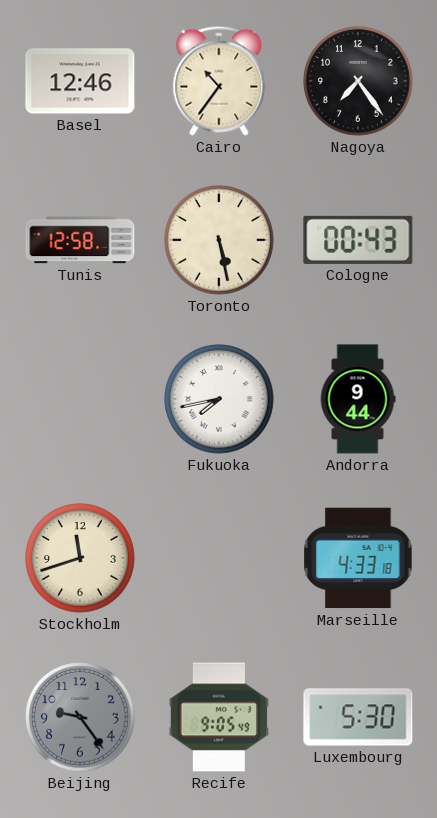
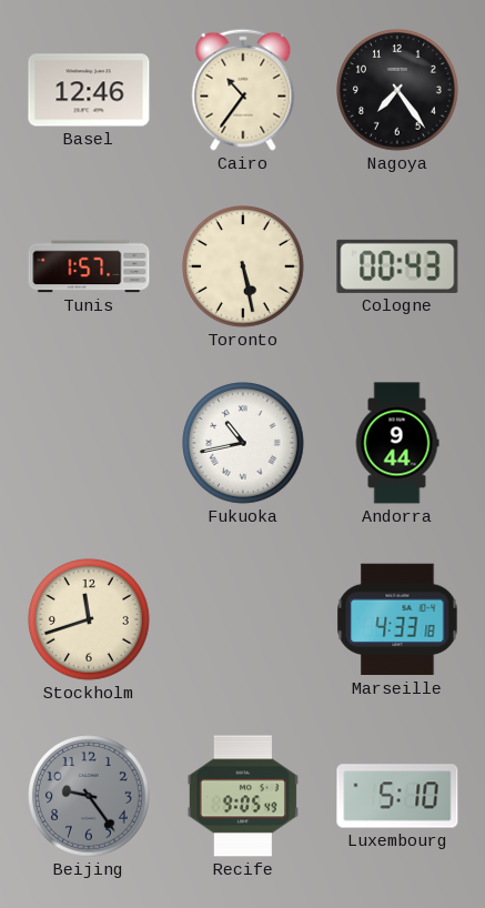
Tunis: 12:58 -> 1:57 (89, 266)
Fukuoka: 7:43 -> 10:43 (244, 444)
Luxembourg: 5:30 -> 5:10 (397, 796)
